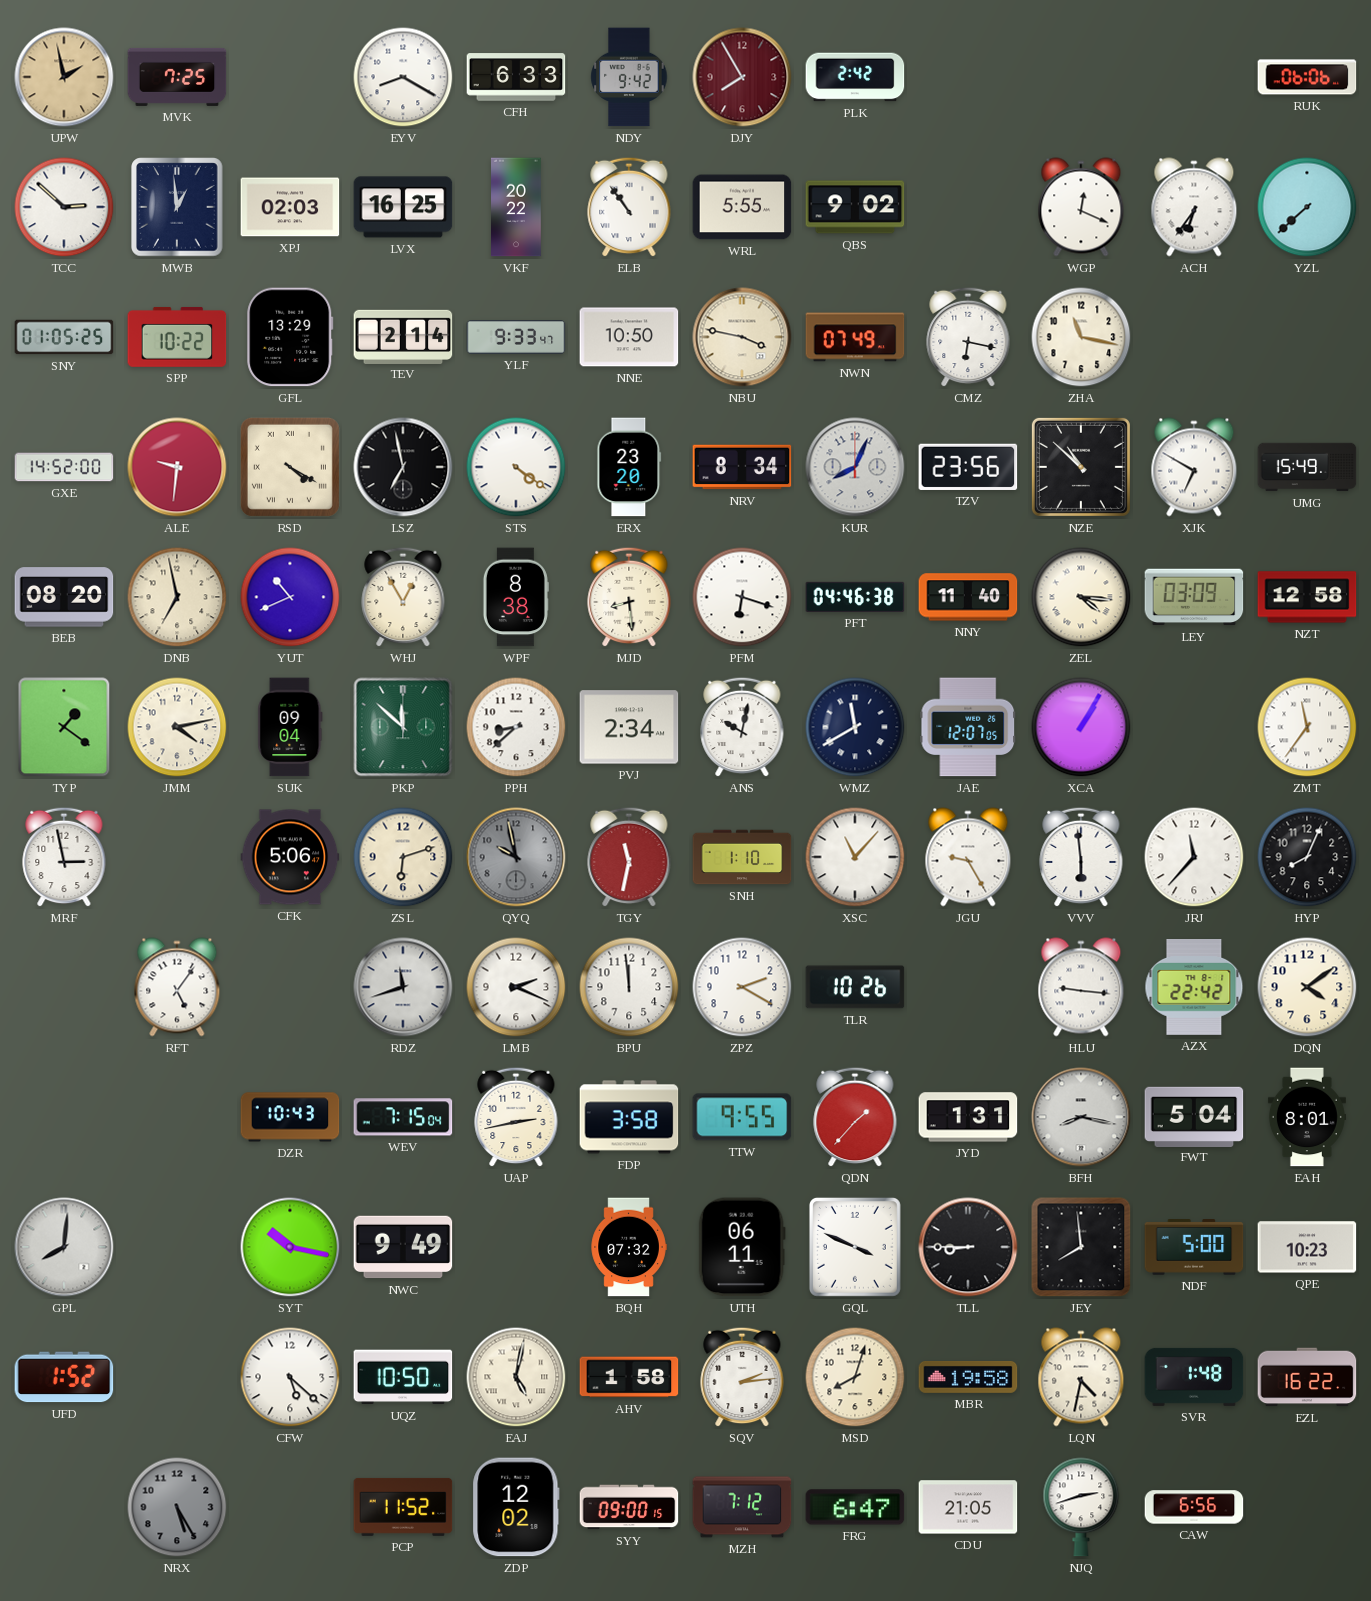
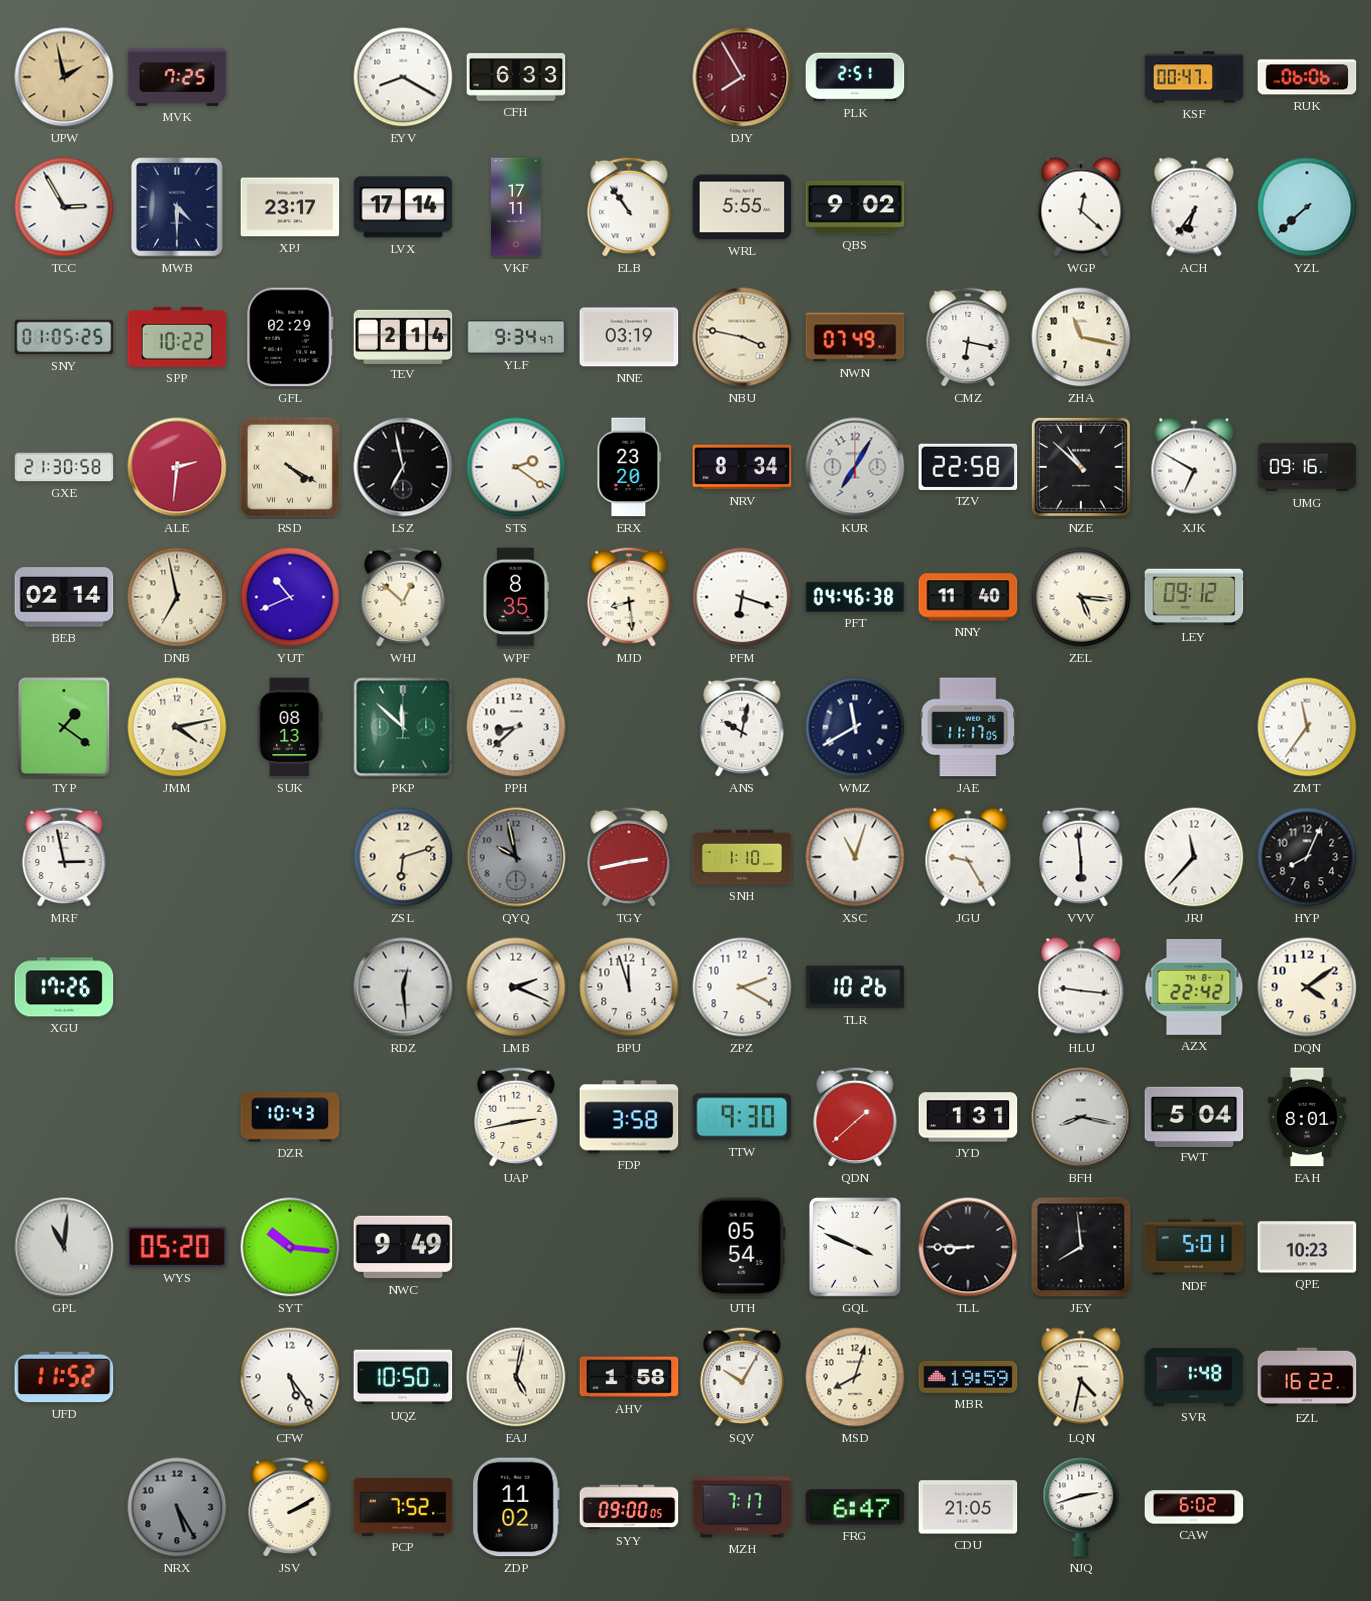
NDY: 9:42 -> none (629, 77)
PLK: 2:42 -> 2:51 (855, 77)
KSF: none -> 00:47 (1194, 77)
TCC: 2:52 -> 2:55 (64, 207)
MWB: 12:59 -> 4:30 (177, 207)
XPJ: 02:03 -> 23:17 (290, 207)
LVX: 16:25 -> 17:14 (403, 207)
VKF: 20:22 -> 17:11 (517, 207)
WGP: 12:19 -> 12:22 (1081, 207)
GFL: 13:29 -> 02:29 (290, 337)
YLF: 9:33 -> 9:34 (516, 338)
NNE: 10:50 -> 03:19 (629, 337)
GXE: 14:52 -> 21:30 (64, 467)
ALE: 9:31 -> 2:31 (177, 467)
STS: 4:21 -> 2:21 (516, 467)
KUR: 8:04 -> 7:05 (855, 467)
TZV: 23:56 -> 22:58 (968, 467)
UMG: 15:49 -> 09:16 (1307, 467)
BEB: 08:20 -> 02:14 (64, 597)
WHJ: 12:55 -> 12:52 (403, 597)
WPF: 8:38 -> 8:35 (516, 597)
ZEL: 4:16 -> 5:16 (1081, 597)
LEY: 03:09 -> 09:12 (1194, 597)
NZT: 12:58 -> none (1307, 597)
SUK: 09:04 -> 08:13 (290, 727)
PVJ: 2:34 -> none (629, 727)
JAE: 12:07 -> 11:17 (968, 727)
XCA: 1:05 -> none (1081, 727)
CFK: 5:06 -> none (290, 857)
TGY: 11:32 -> 2:43 (629, 857)
XSC: 11:07 -> 11:03 (855, 857)
XGU: none -> 17:26 (64, 987)
RFT: 5:06 -> none (177, 987)
RDZ: 11:42 -> 12:29 (403, 987)
BPU: 11:59 -> 11:57 (629, 987)
WEV: 7:15 -> none (403, 1117)
TTW: 9:55 -> 9:30 (742, 1117)
QDN: 1:37 -> 1:38 (855, 1117)
GPL: 8:01 -> 11:01 (64, 1247)
WYS: none -> 05:20 (177, 1247)
SYT: 10:17 -> 10:16 (290, 1247)
BQH: 07:32 -> none (629, 1247)
UTH: 06:11 -> 05:54 (742, 1247)
NDF: 5:00 -> 5:01 (1194, 1247)
UFD: 1:52 -> 11:52 (64, 1377)
CFW: 5:22 -> 5:24 (290, 1377)
SQV: 2:14 -> 10:05 (742, 1377)
MBR: 19:58 -> 19:59 (968, 1377)
JSV: none -> 2:10 (290, 1507)
PCP: 11:52 -> 7:52 (403, 1507)
ZDP: 12:02 -> 11:02 (516, 1507)
SYY: 09:00:15 -> 09:00:05 (629, 1507)
MZH: 7:12 -> 7:17 (742, 1507)
CAW: 6:56 -> 6:02 (1194, 1507)
